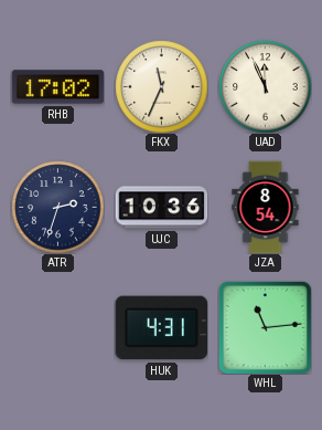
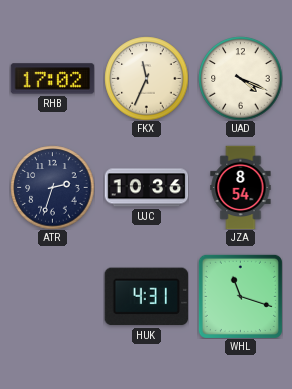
UAD: 11:56 -> 4:19 (240, 78)
WHL: 11:14 -> 11:18 (240, 296)
